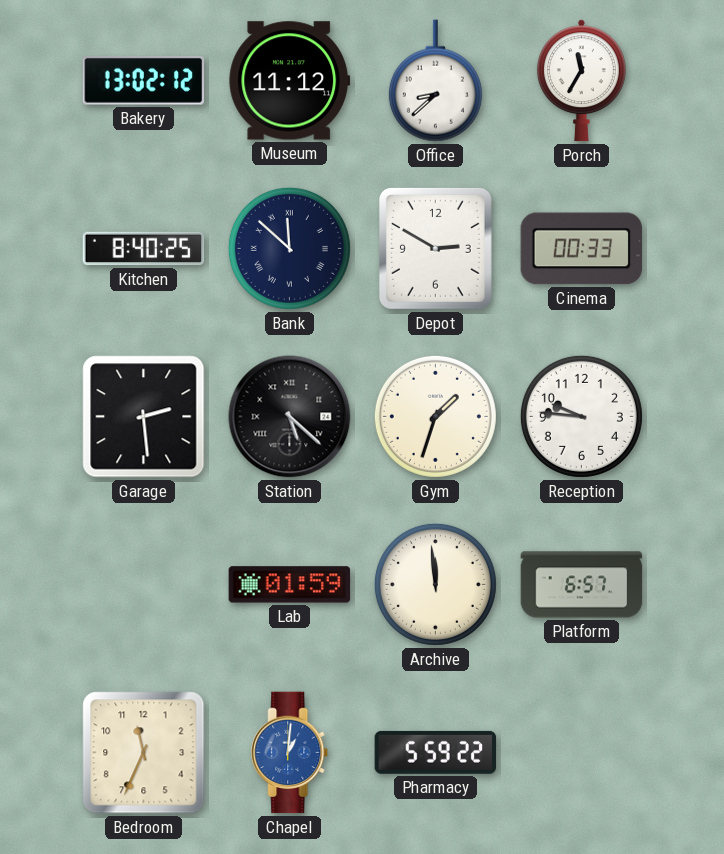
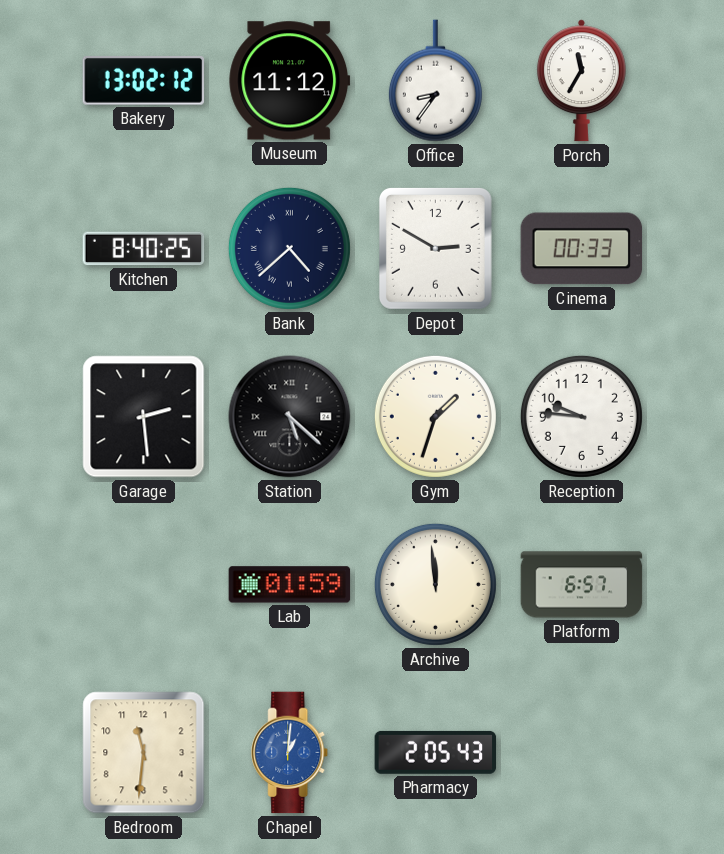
Office: 8:38 -> 8:36 (435, 81)
Bank: 11:52 -> 4:38 (289, 248)
Bedroom: 11:34 -> 11:31 (144, 753)
Pharmacy: 5:59 -> 2:05 (436, 752)
